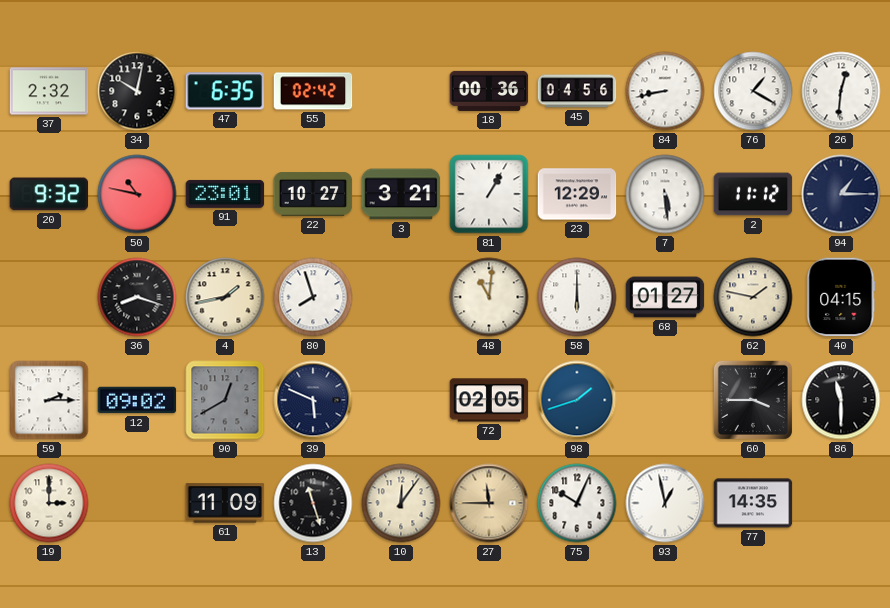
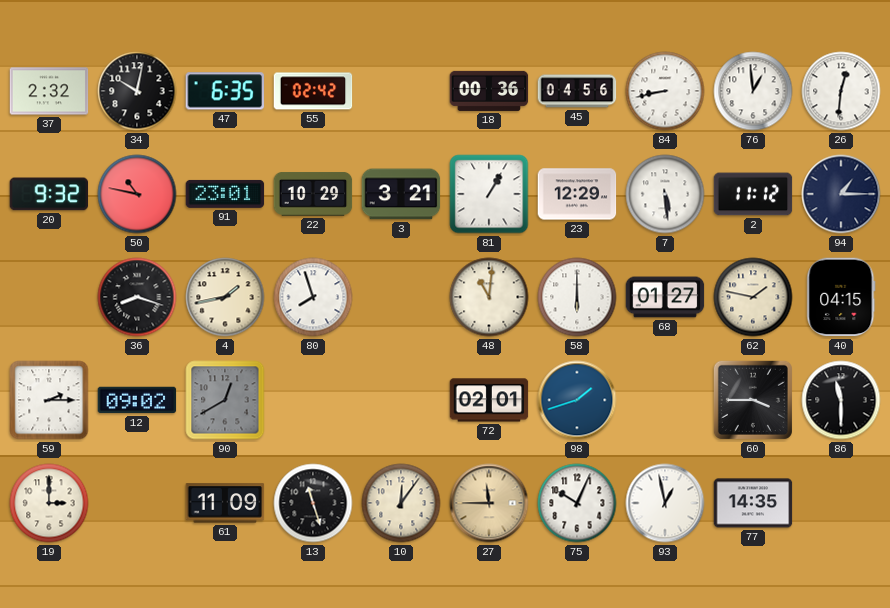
76: 1:20 -> 12:59 (753, 91)
22: 10:27 -> 10:29 (313, 195)
39: 5:49 -> none (313, 400)
72: 02:05 -> 02:01 (489, 400)
